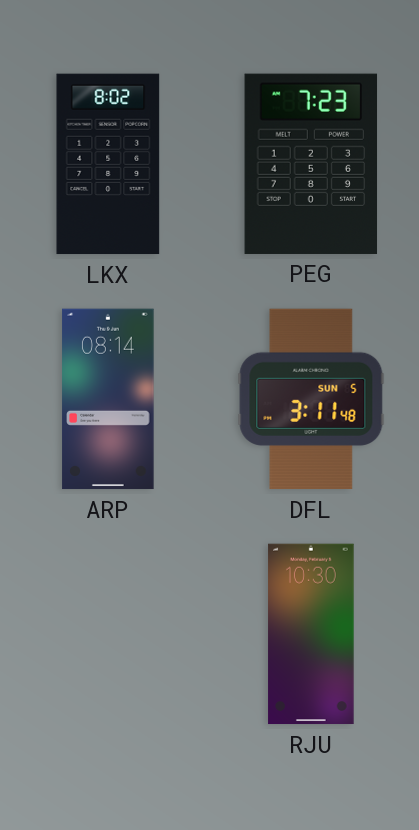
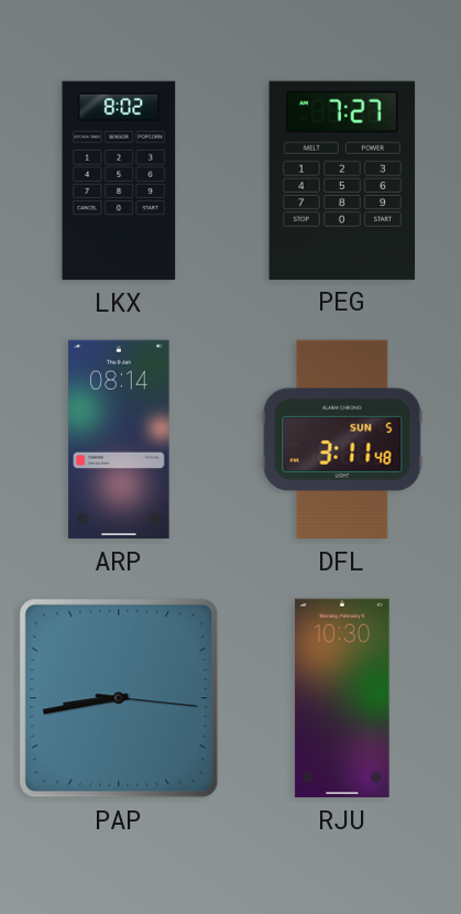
PEG: 7:23 -> 7:27 (342, 181)
PAP: none -> 8:43 (119, 698)
